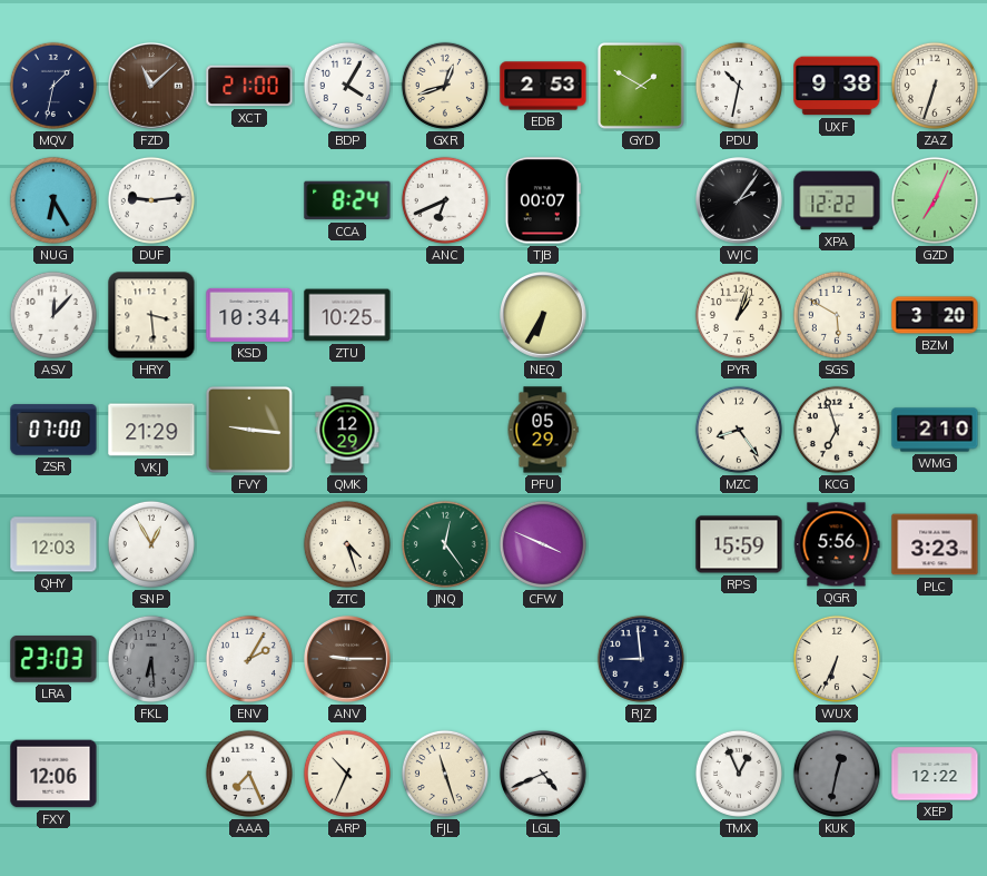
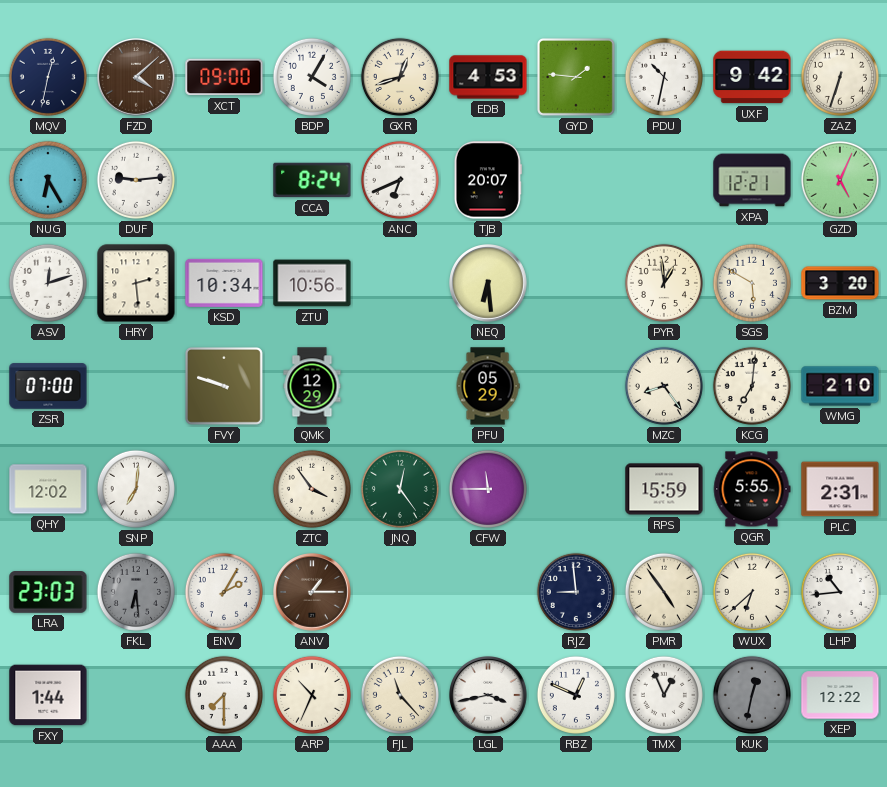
MQV: 1:32 -> 12:32 (48, 77)
FZD: 11:08 -> 4:08 (137, 78)
XCT: 21:00 -> 09:00 (224, 77)
EDB: 2:53 -> 4:53 (488, 77)
GYD: 1:50 -> 1:46 (576, 77)
UXF: 9:38 -> 9:42 (752, 77)
TJB: 00:07 -> 20:07 (488, 180)
WJC: 2:06 -> none (740, 201)
XPA: 12:22 -> 12:21 (752, 180)
GZD: 7:04 -> 5:04 (840, 180)
ASV: 12:07 -> 12:12 (48, 283)
HRY: 3:29 -> 2:29 (136, 283)
ZTU: 10:25 -> 10:56 (312, 283)
NEQ: 6:35 -> 6:29 (489, 284)
PYR: 1:03 -> 12:59 (664, 283)
VKJ: 21:29 -> none (151, 430)
FVY: 9:16 -> 9:48 (224, 386)
KCG: 6:57 -> 7:01 (752, 386)
QHY: 12:03 -> 12:02 (48, 489)
SNP: 12:55 -> 7:01 (136, 489)
ZTC: 4:27 -> 3:54 (312, 489)
CFW: 3:49 -> 11:45 (488, 489)
QGR: 5:56 -> 5:55 (752, 489)
PLC: 3:23 -> 2:31 (840, 489)
ANV: 9:15 -> 1:15 (313, 593)
PMR: none -> 4:54 (664, 592)
WUX: 6:34 -> 6:38 (752, 592)
LHP: none -> 10:44 (840, 592)
FXY: 12:06 -> 1:44 (48, 695)
AAA: 7:26 -> 7:30 (224, 695)
FJL: 11:27 -> 11:23 (400, 695)
LGL: 4:41 -> 3:43 (489, 696)
RBZ: none -> 12:49 (576, 695)
